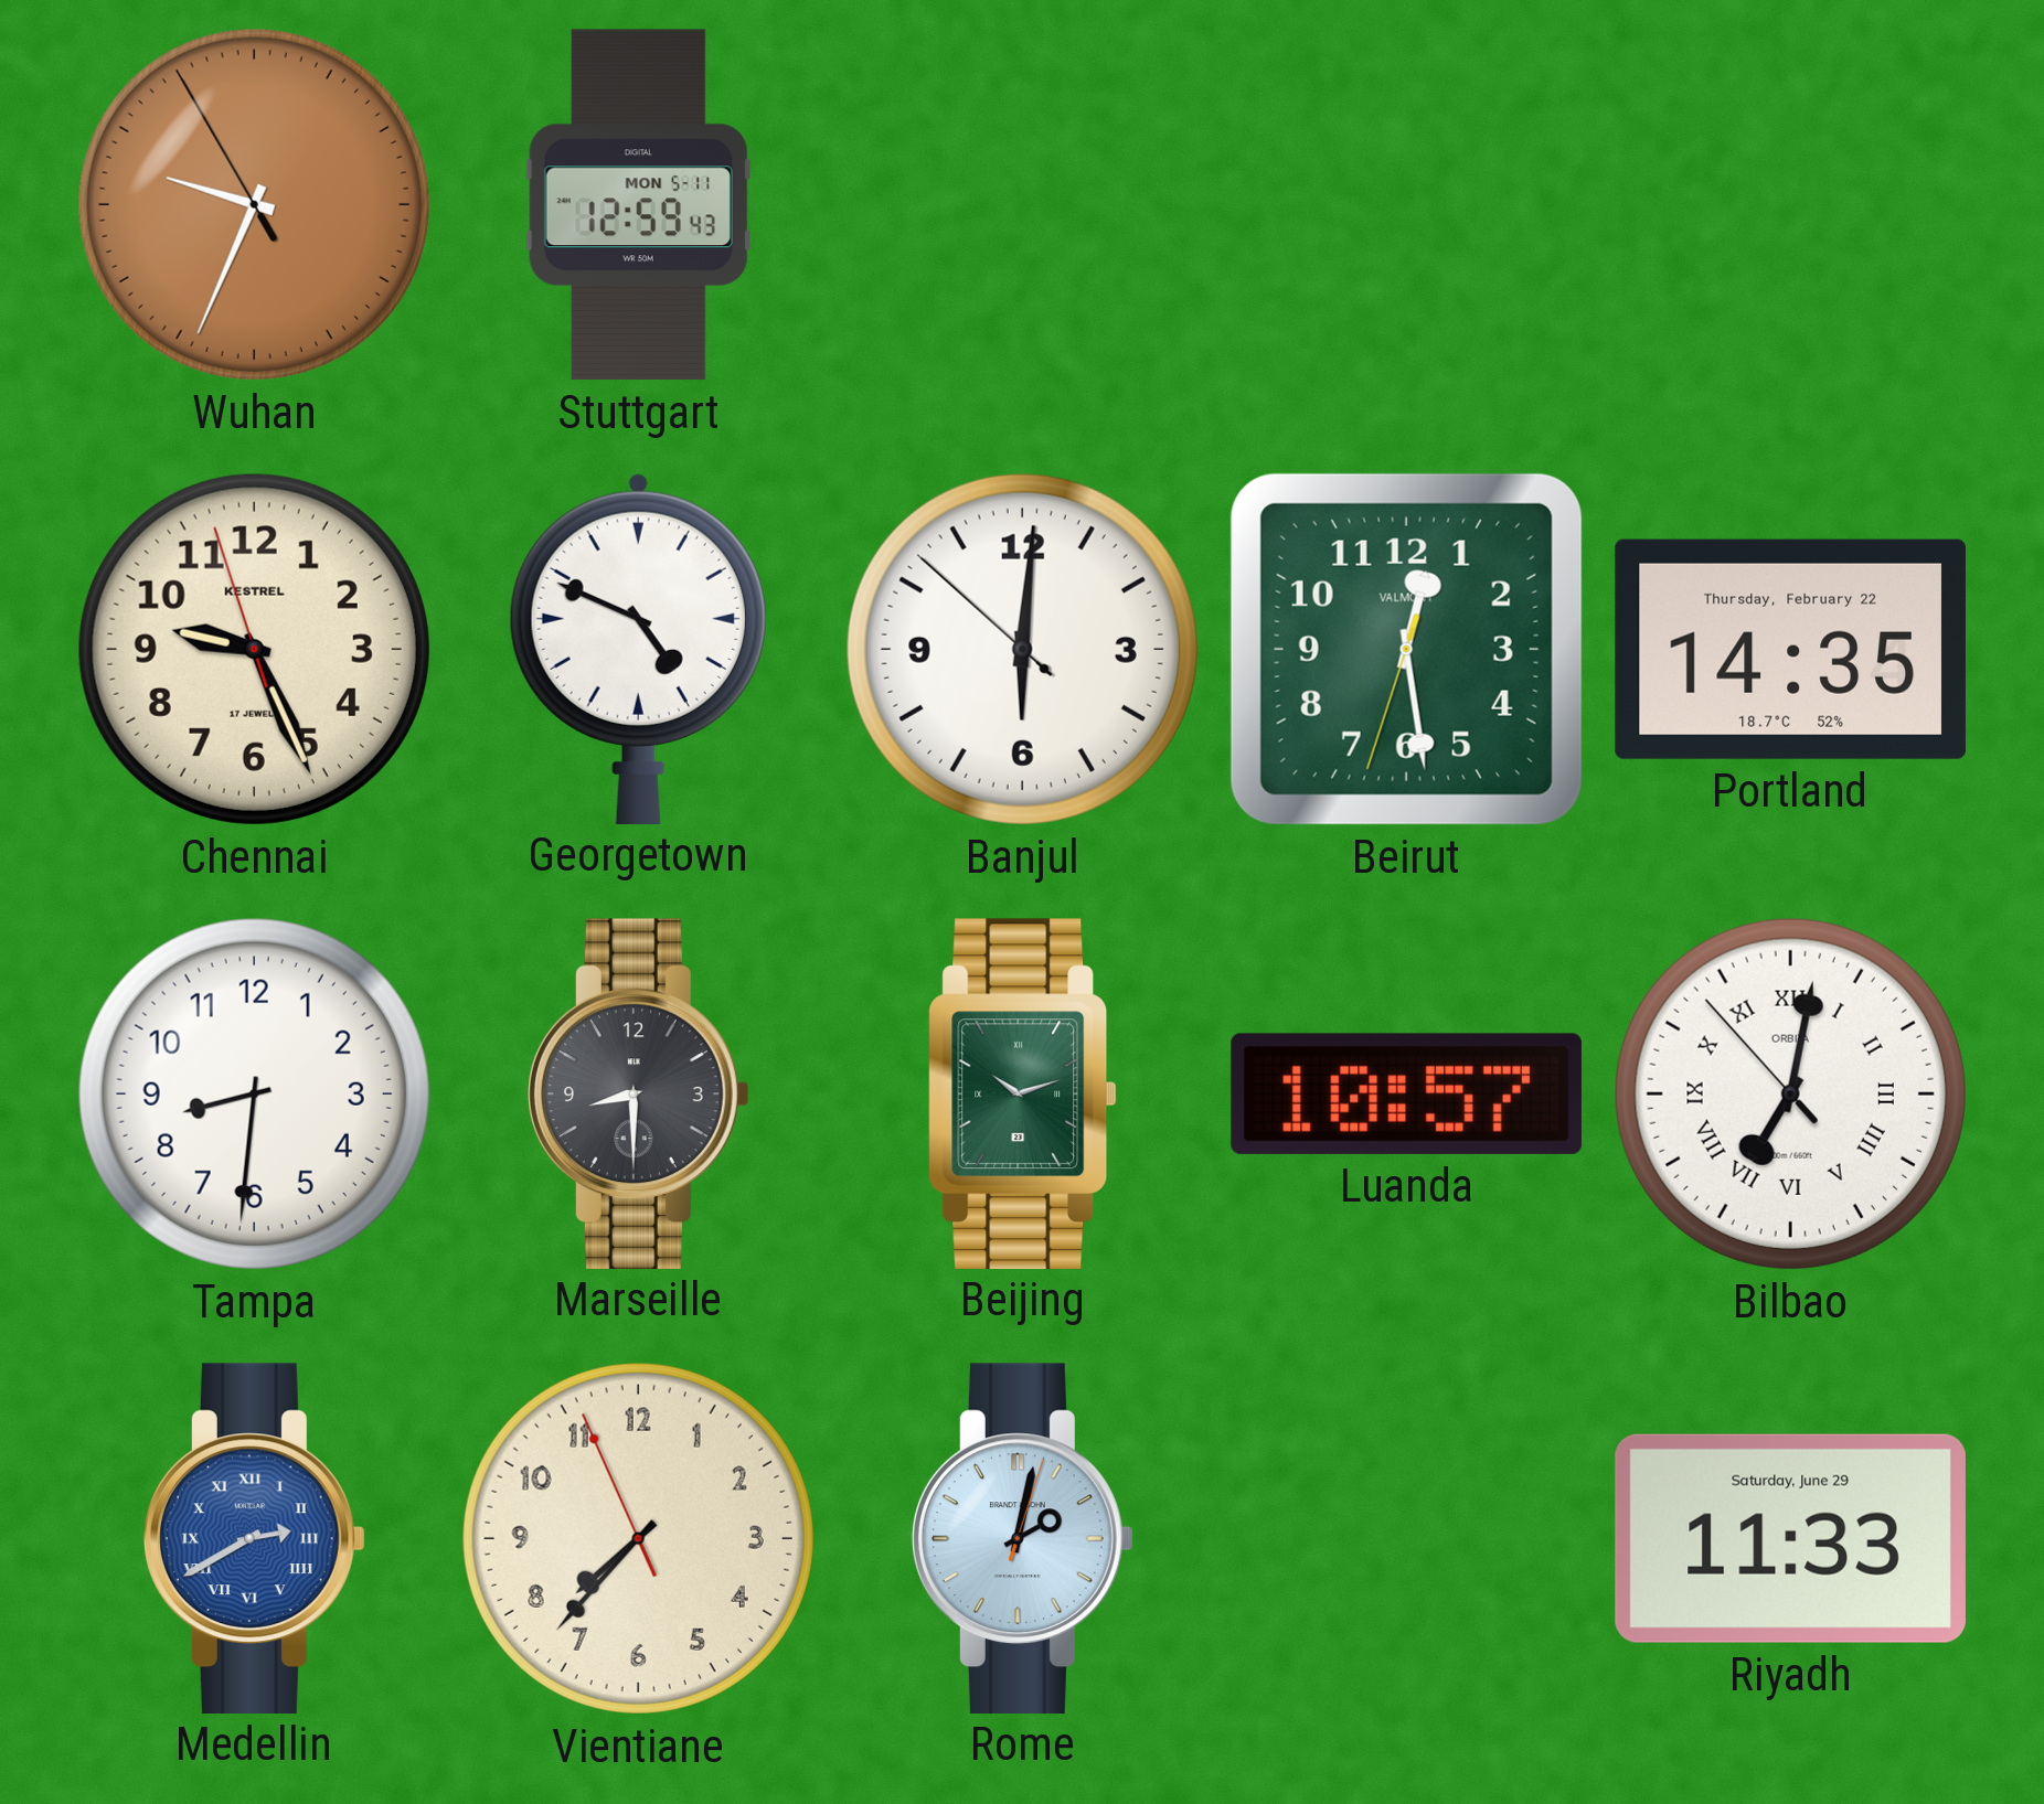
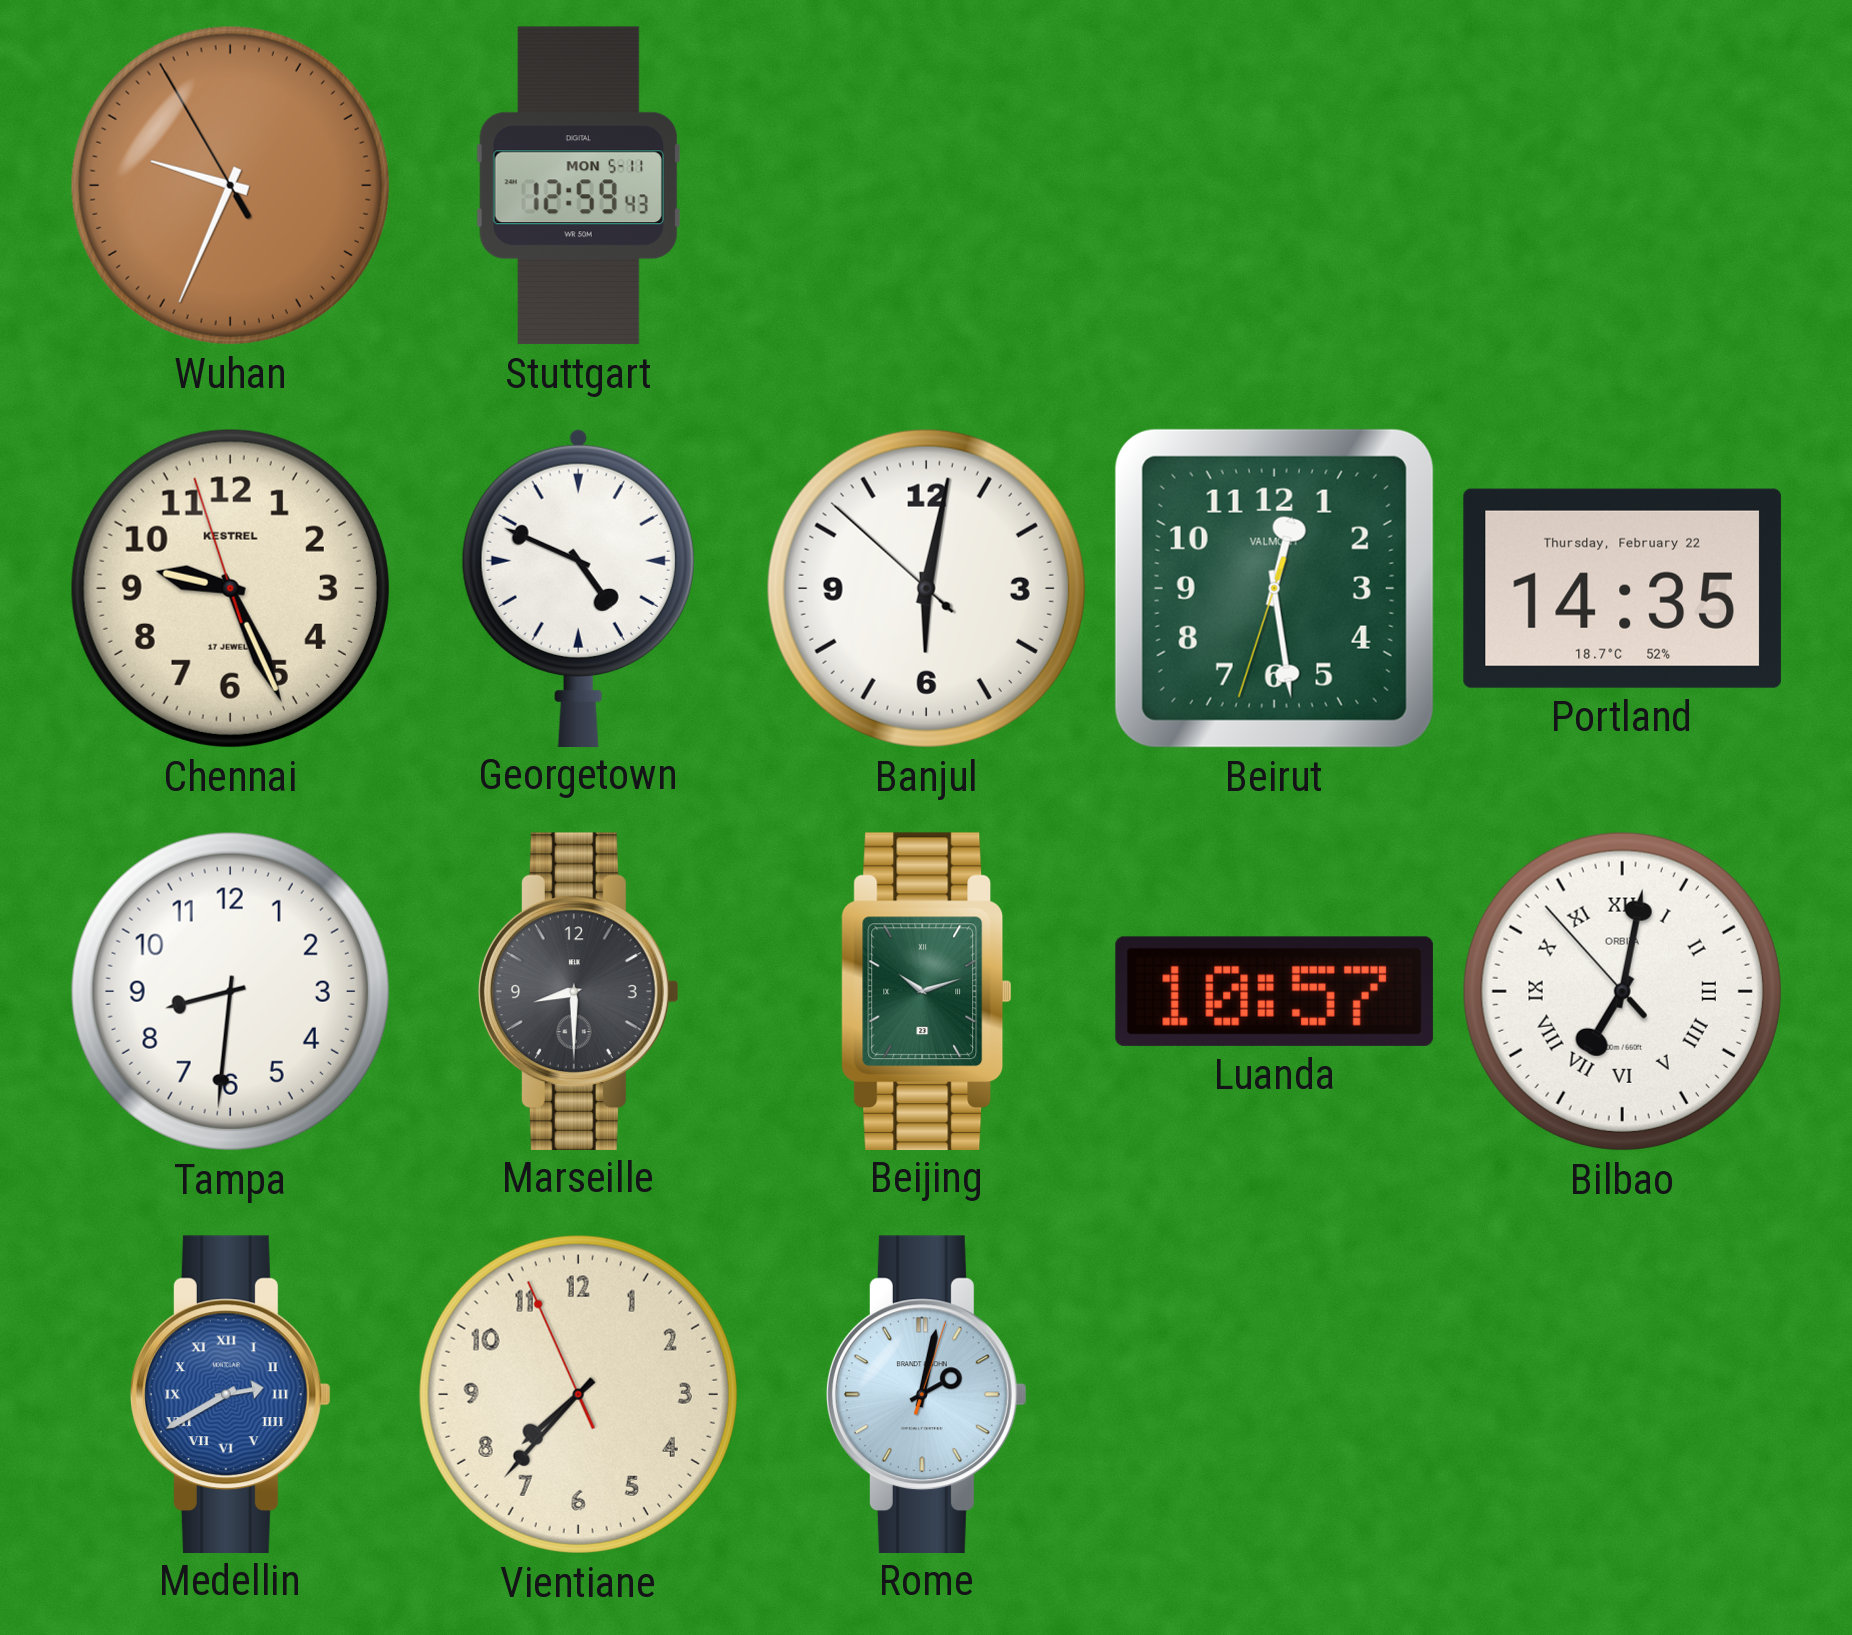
Banjul: 6:00 -> 6:01 (926, 588)
Riyadh: 11:33 -> none (1790, 1538)
